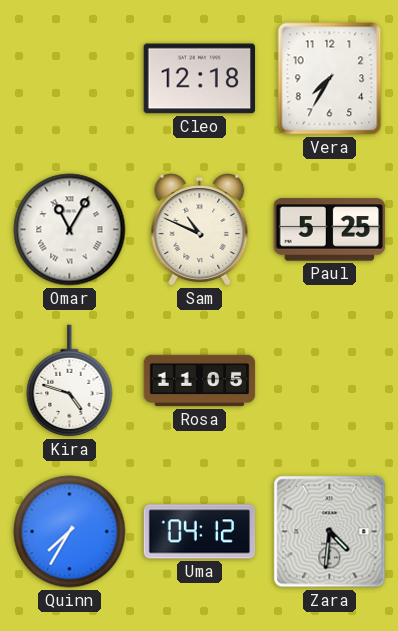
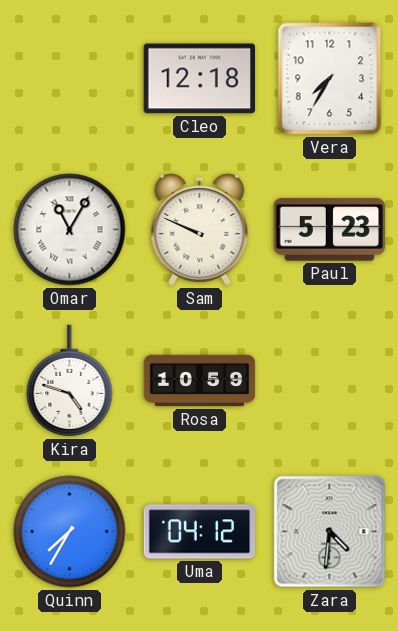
Sam: 10:49 -> 9:49 (200, 230)
Paul: 5:25 -> 5:23 (330, 230)
Rosa: 11:05 -> 10:59 (200, 381)
